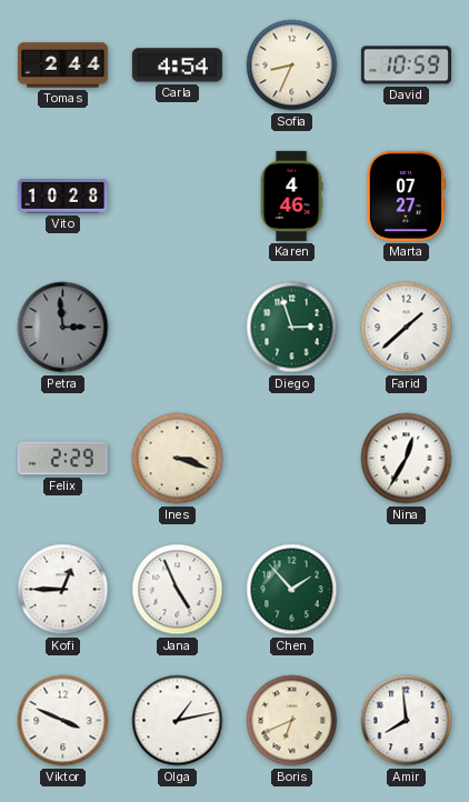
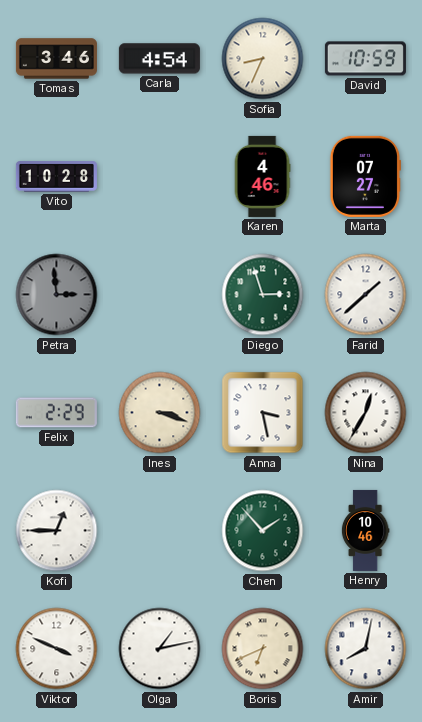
Tomas: 2:44 -> 3:46 (56, 59)
Anna: none -> 3:28 (263, 413)
Jana: 4:56 -> none (178, 590)
Henry: none -> 10:46 (365, 530)
Amir: 7:59 -> 8:02 (366, 649)
